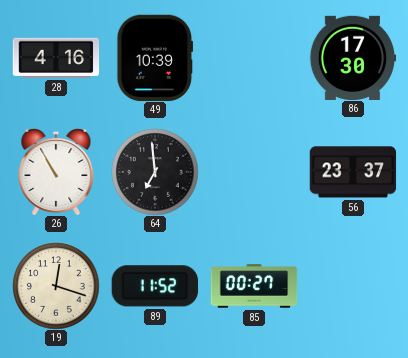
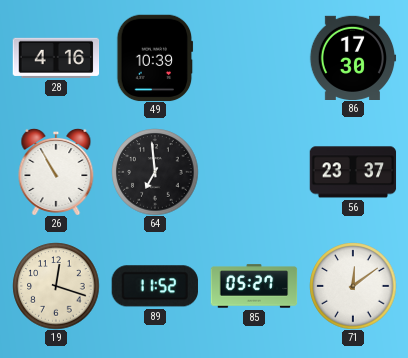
85: 00:27 -> 05:27 (254, 286)
71: none -> 12:09 (353, 286)
